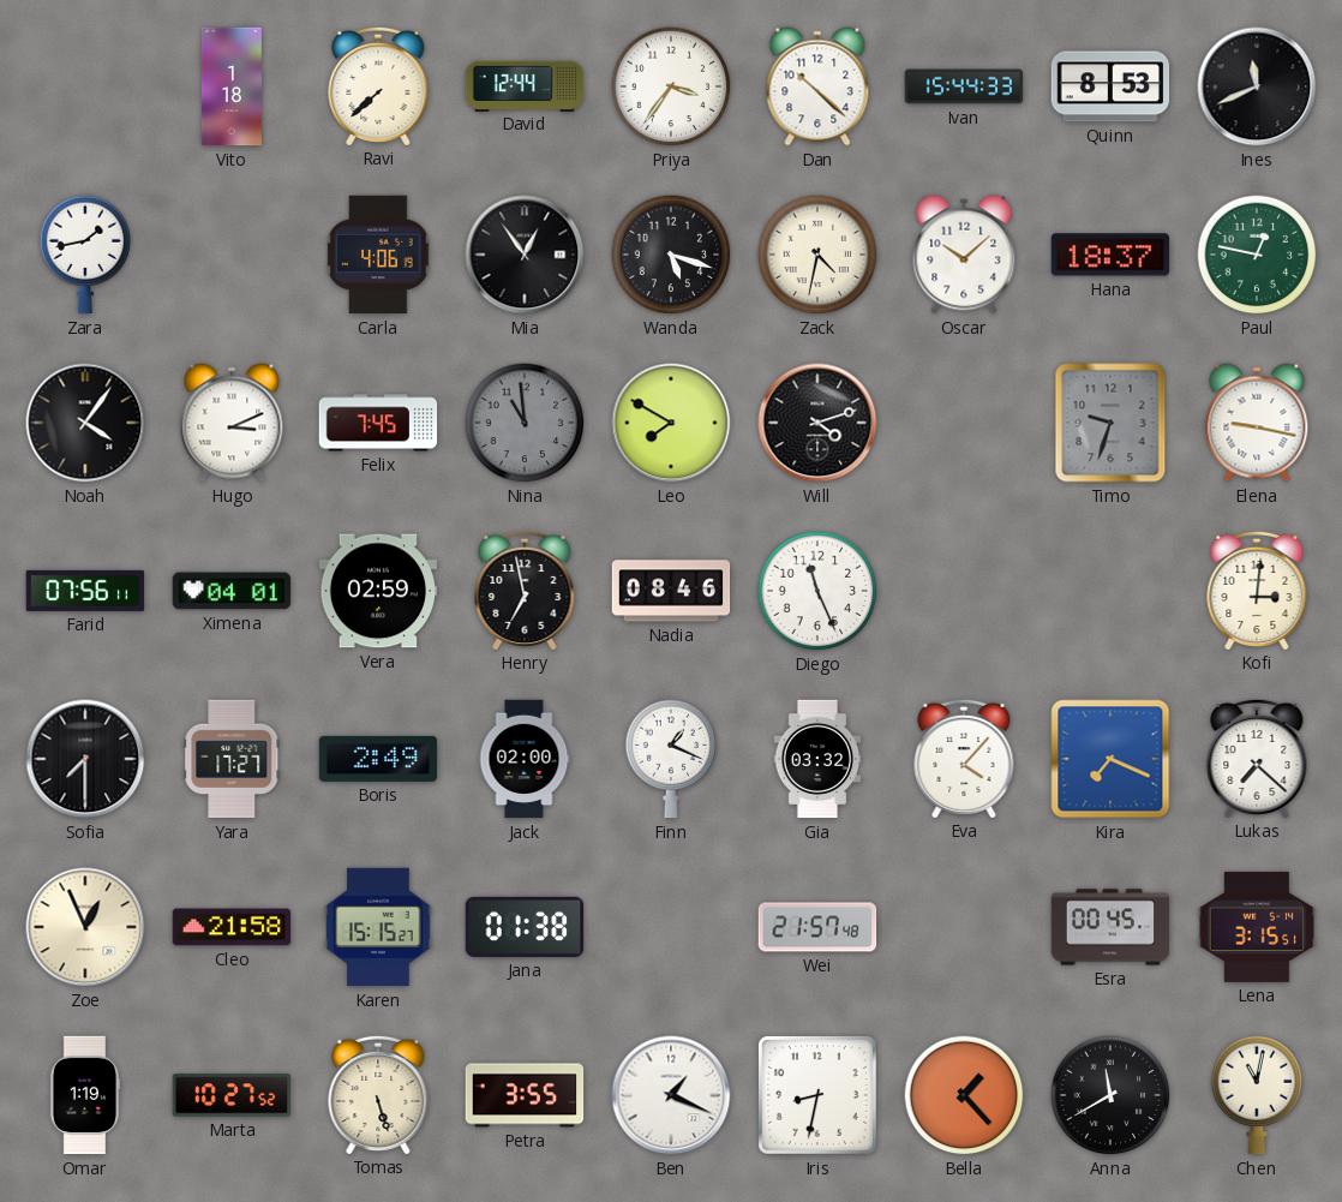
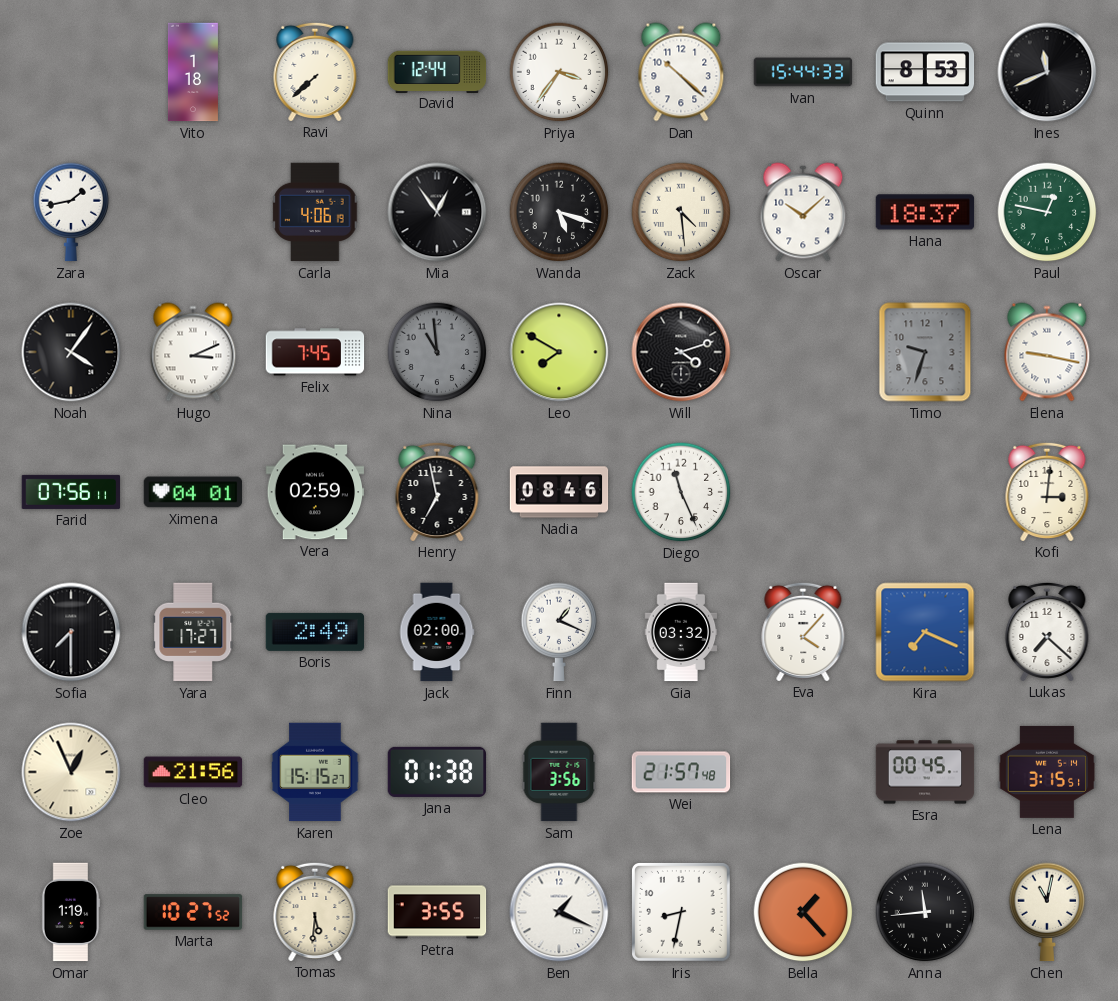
Zack: 4:32 -> 4:29 (681, 212)
Cleo: 21:58 -> 21:56 (193, 772)
Sam: none -> 3:56 (559, 772)
Tomas: 5:27 -> 5:31 (315, 911)
Anna: 11:40 -> 11:44 (925, 912)
